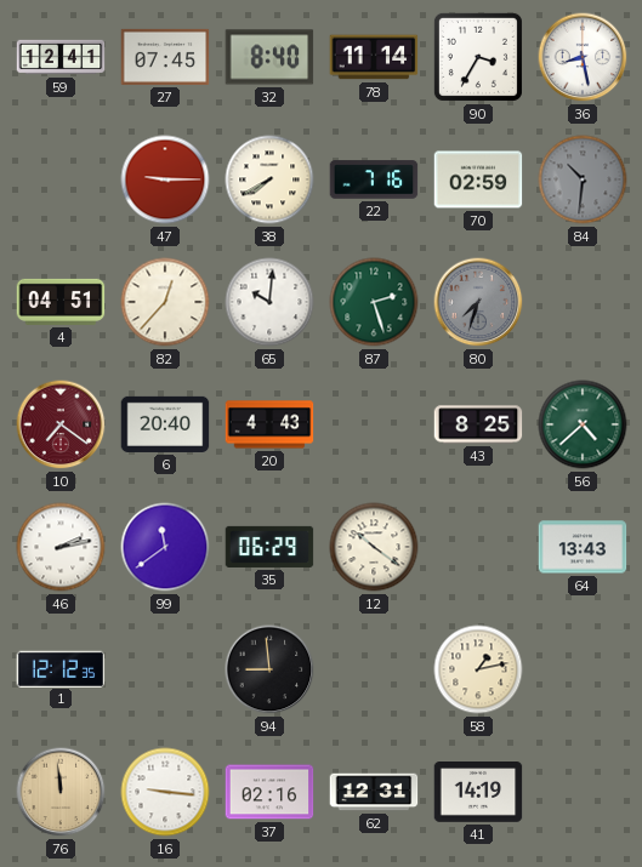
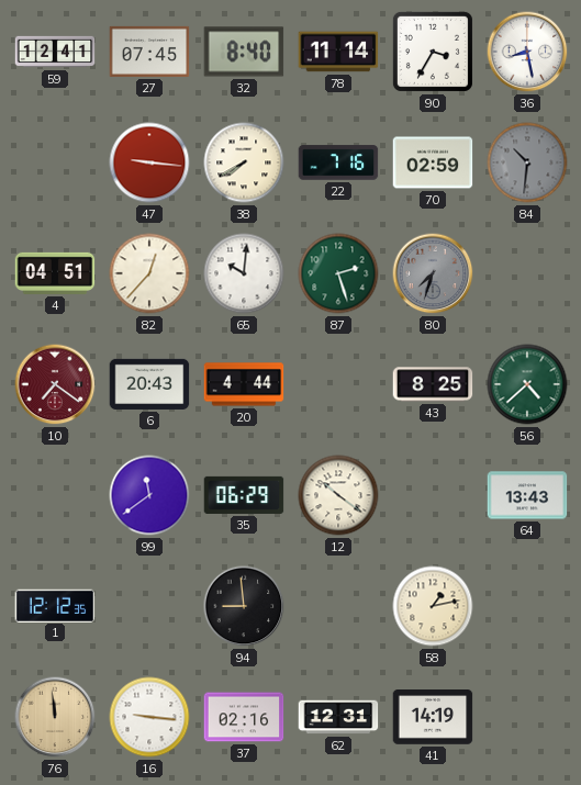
47: 9:15 -> 9:16 (149, 162)
6: 20:40 -> 20:43 (149, 384)
20: 4:43 -> 4:44 (244, 384)
46: 2:13 -> none (61, 547)
